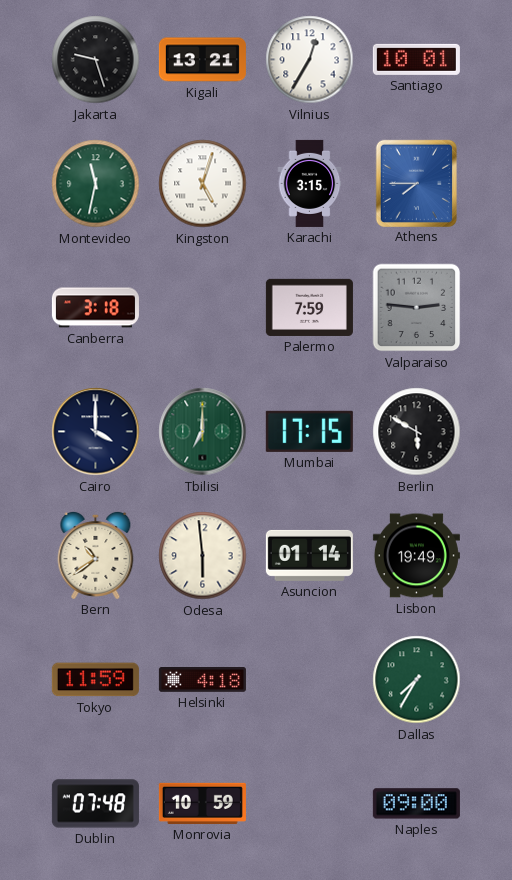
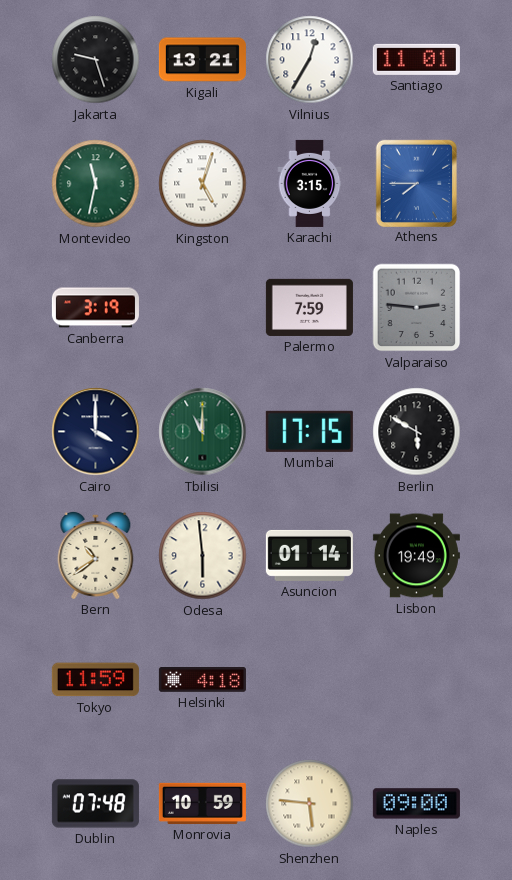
Santiago: 10:01 -> 11:01 (416, 59)
Canberra: 3:18 -> 3:19 (95, 308)
Tbilisi: 7:00 -> 11:00 (203, 432)
Dallas: 7:35 -> none (417, 680)
Shenzhen: none -> 5:46 (310, 804)
